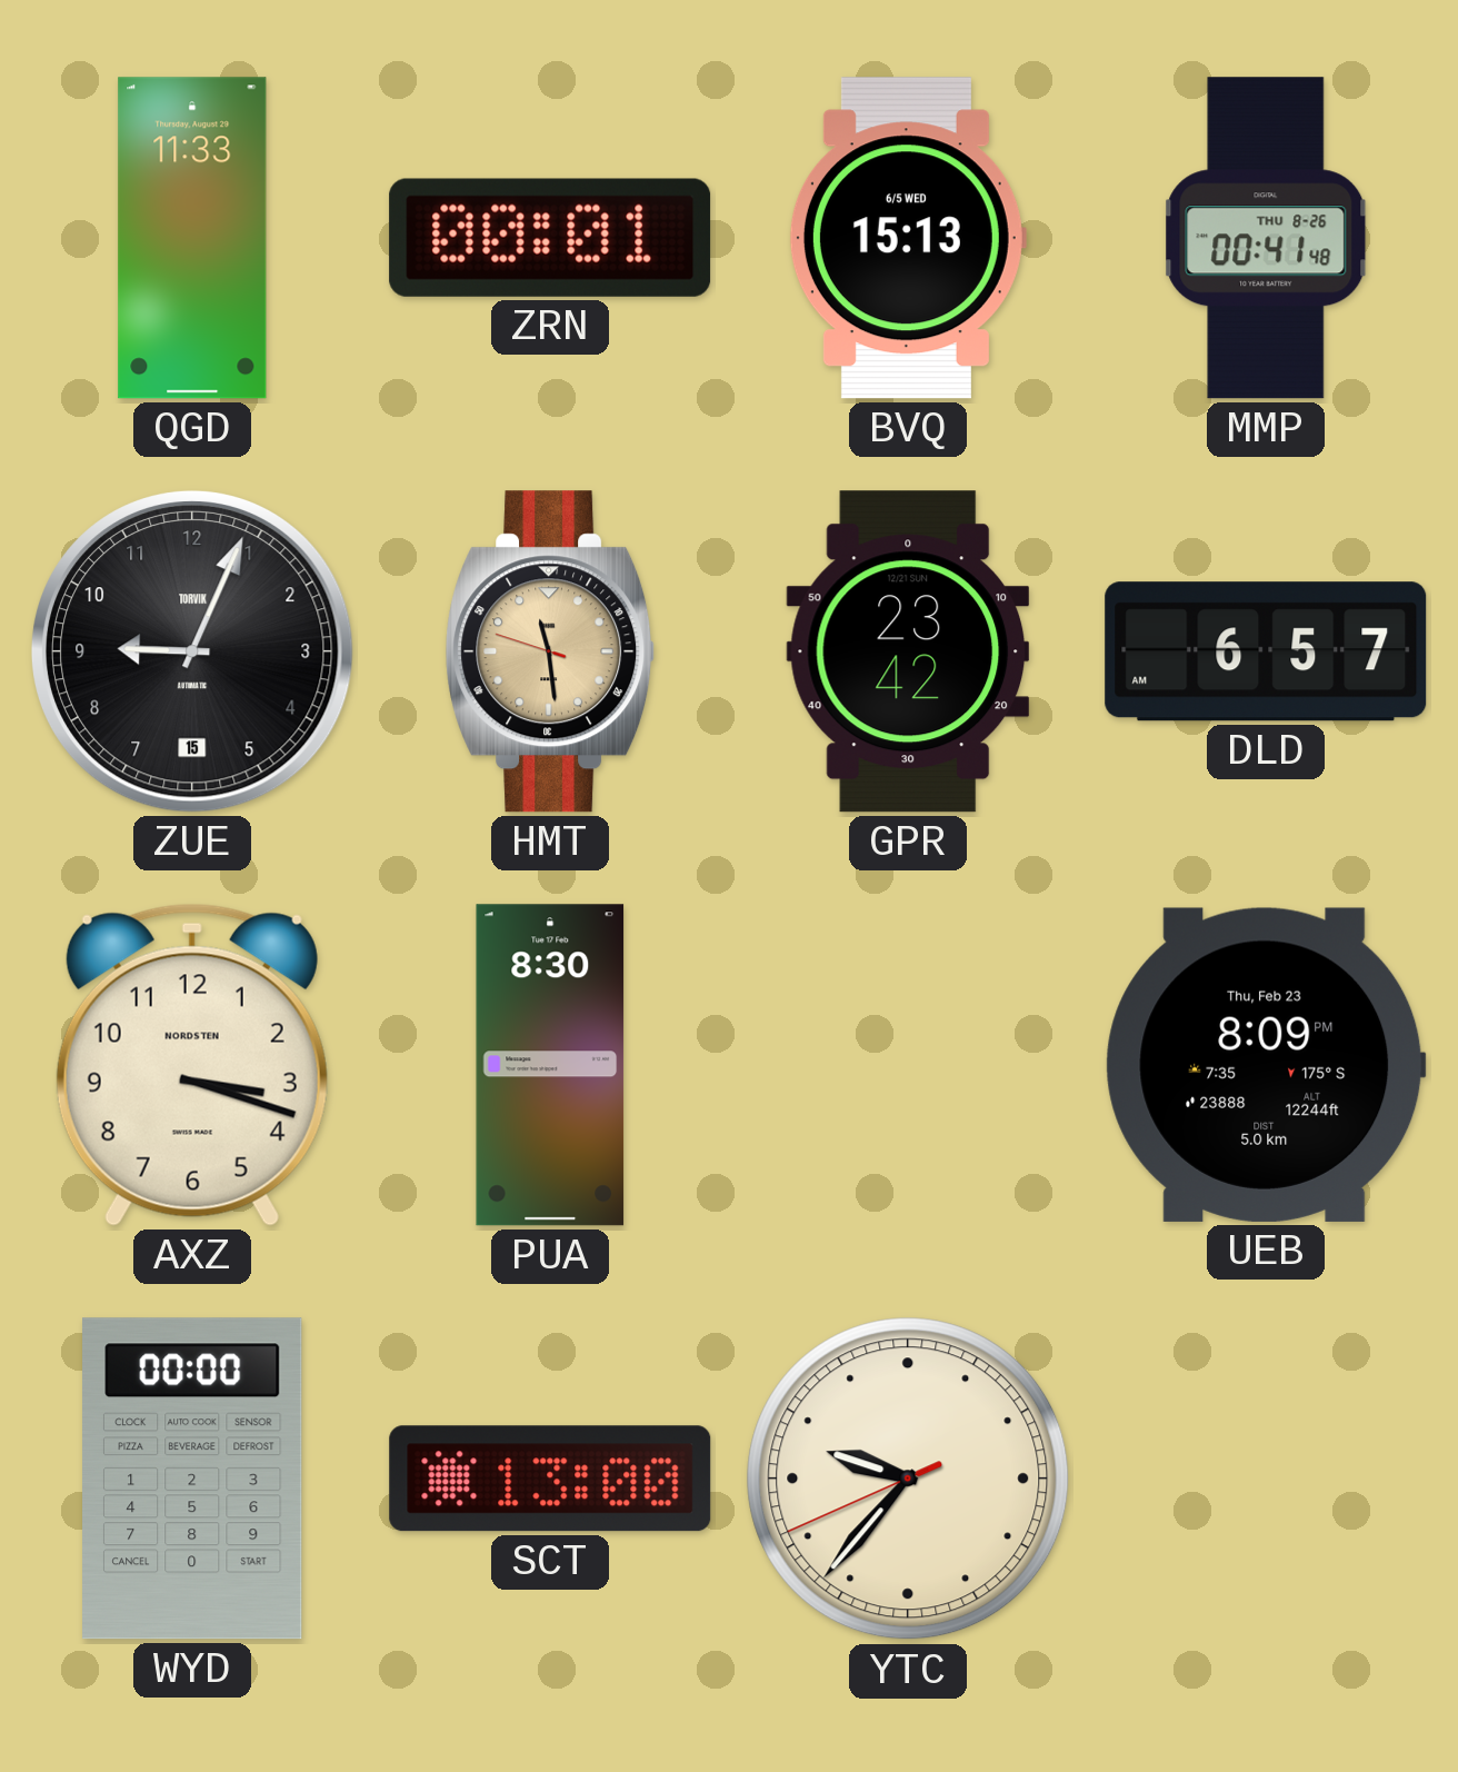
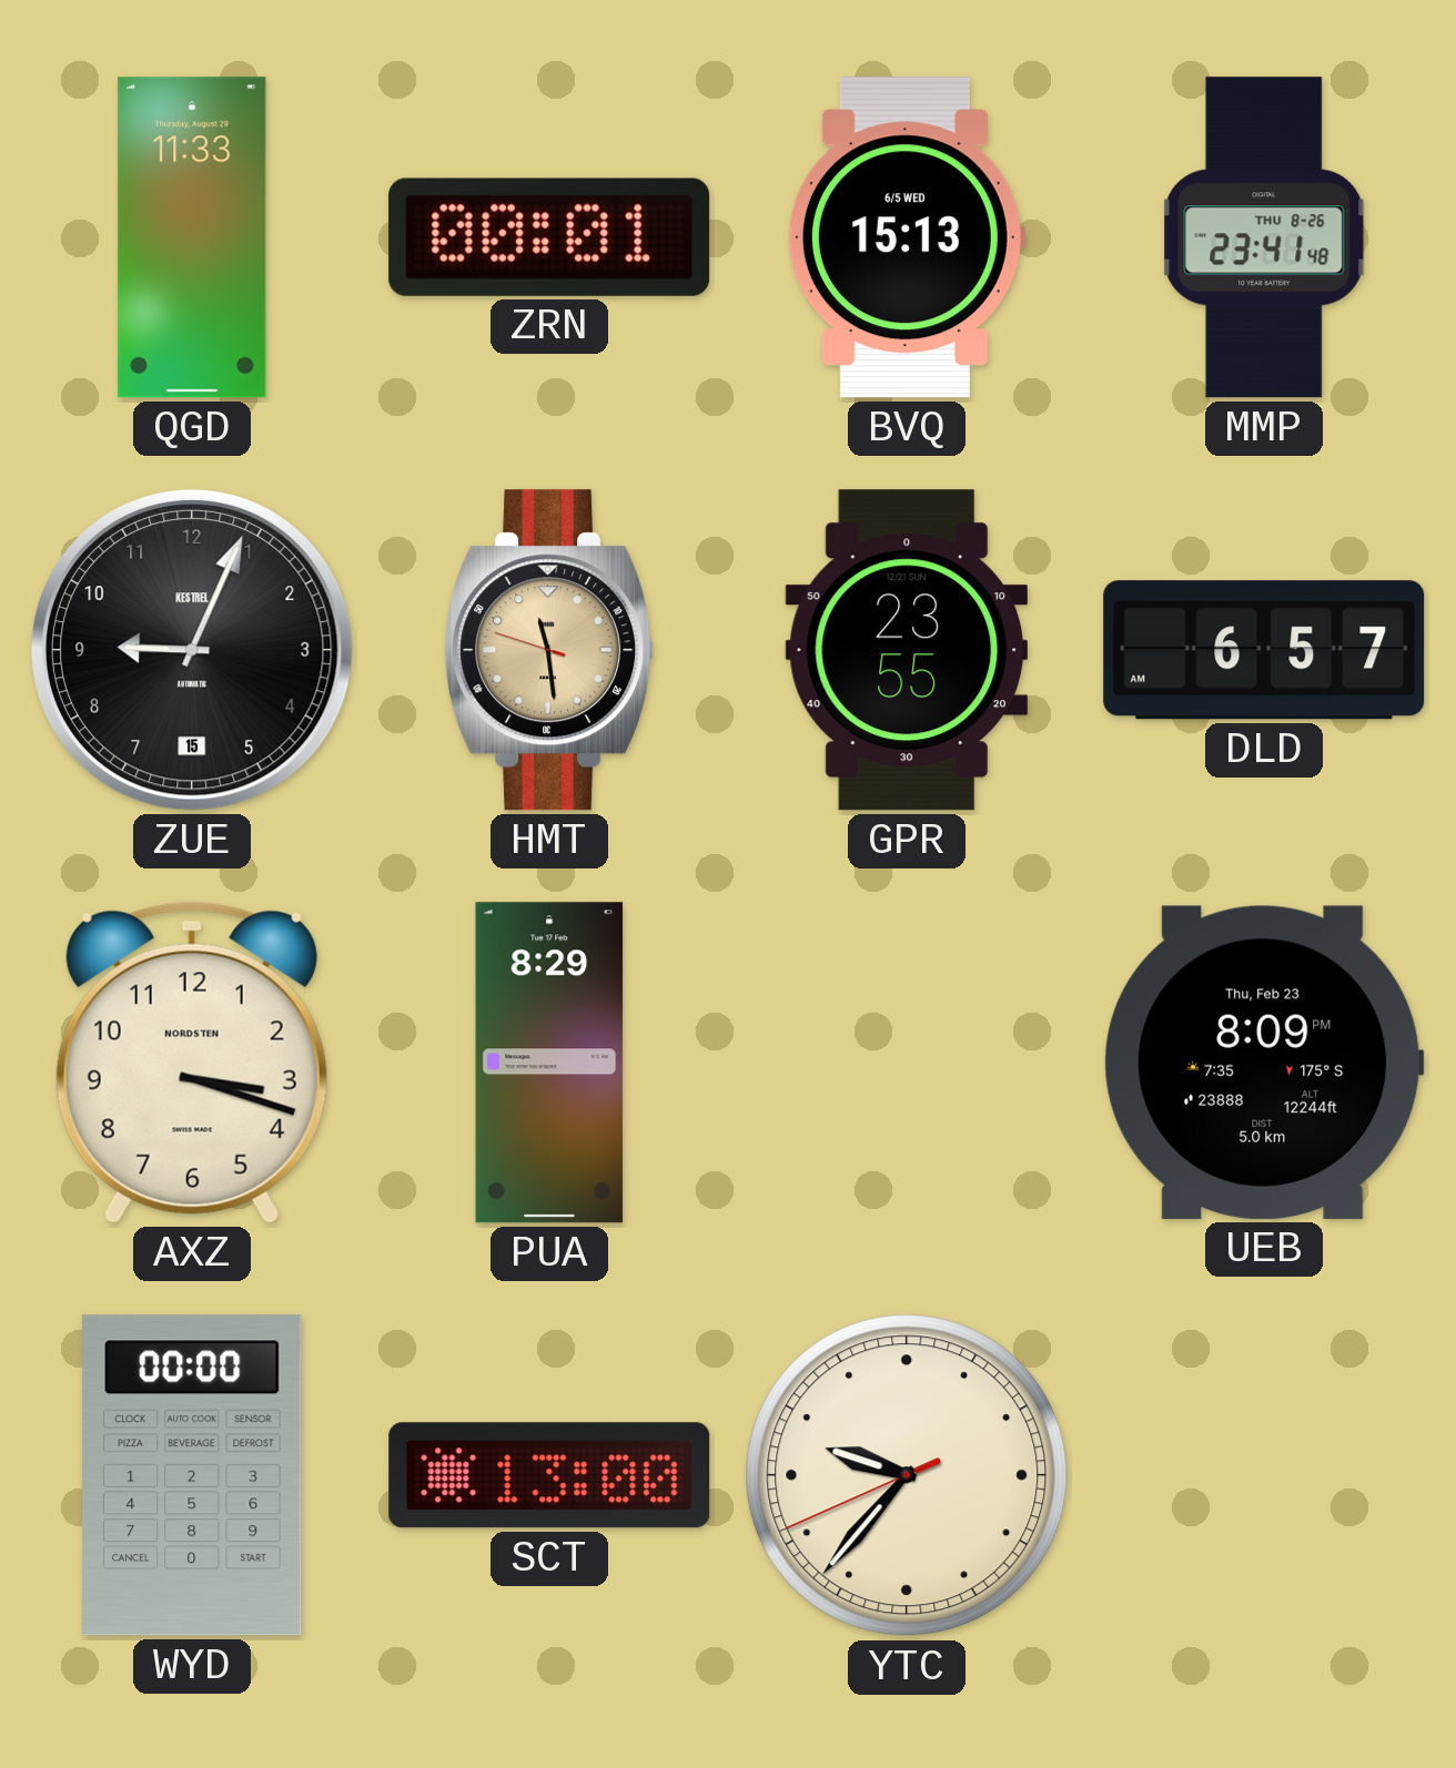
MMP: 00:41 -> 23:41 (1264, 237)
ZUE brand: TORVIK -> KESTREL (192, 650)
GPR: 23:42 -> 23:55 (907, 650)
PUA: 8:30 -> 8:29 (549, 1063)
